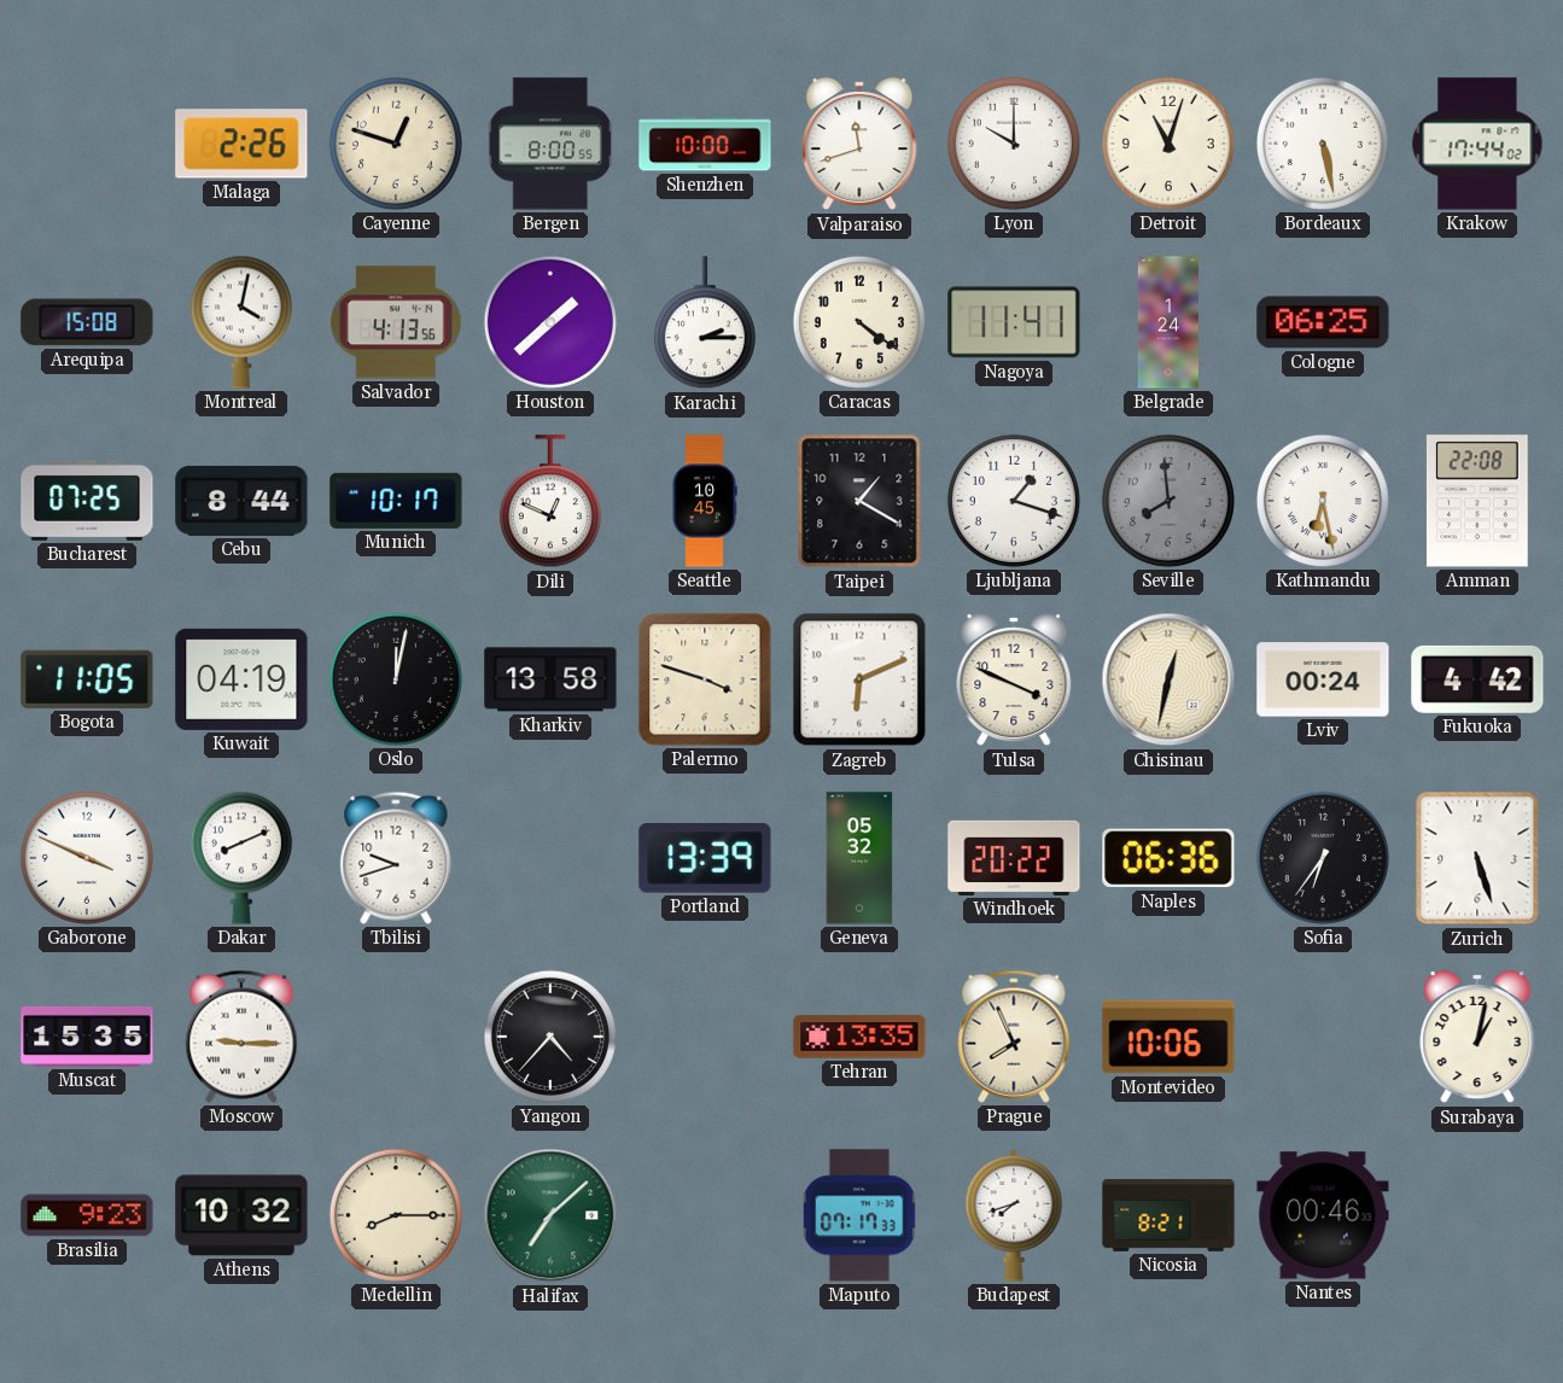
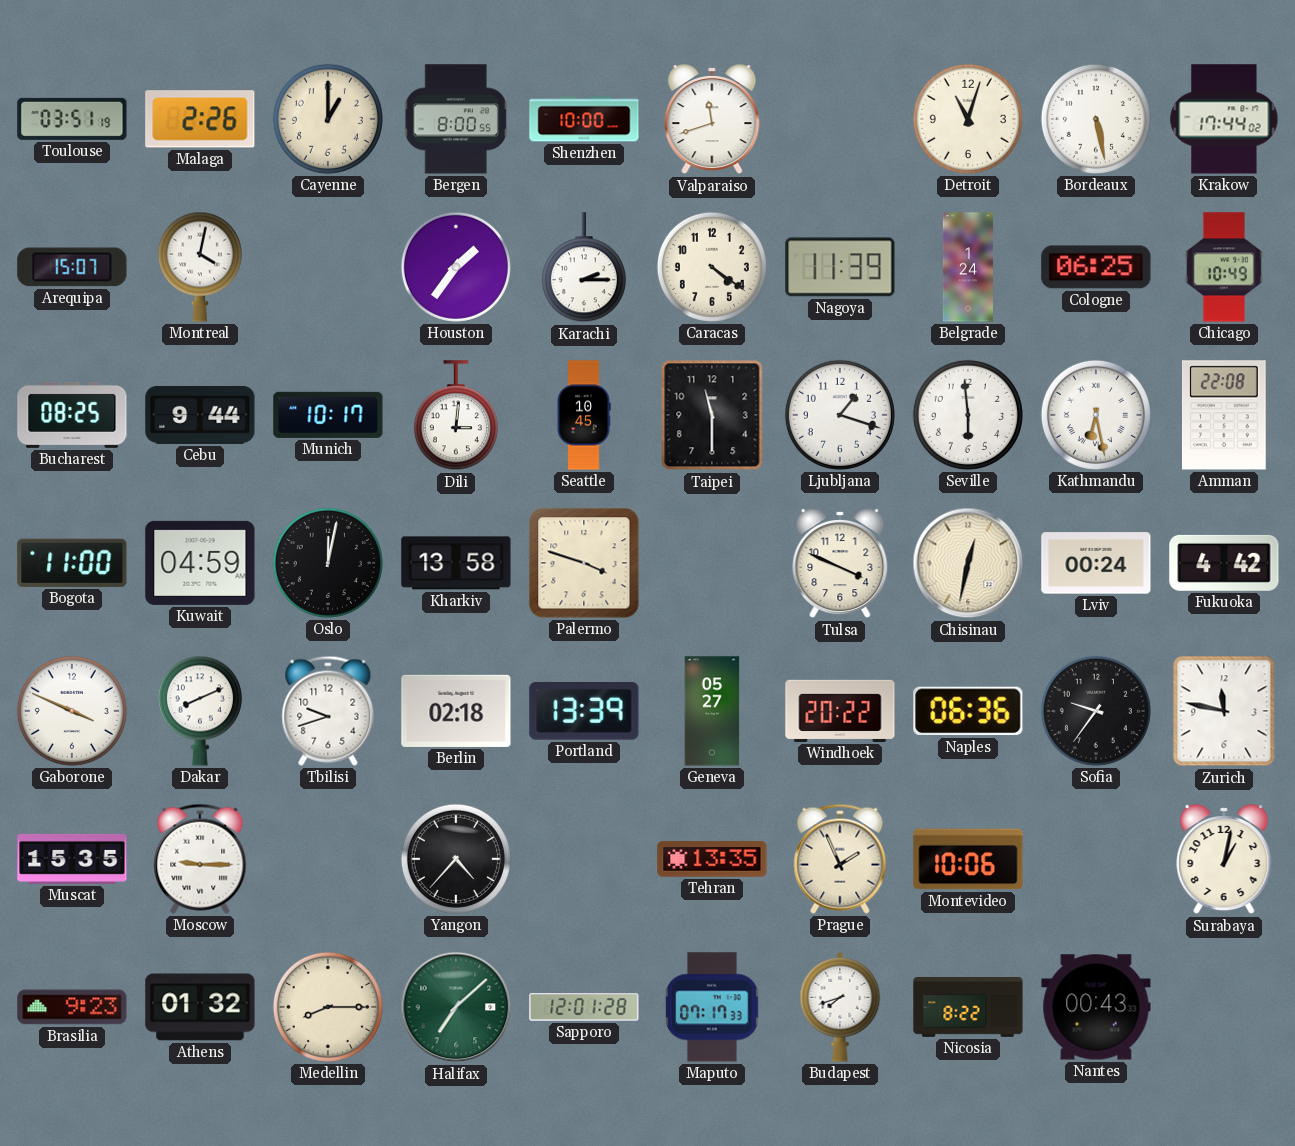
Toulouse: none -> 03:51 (72, 119)
Cayenne: 12:48 -> 1:00 (328, 119)
Lyon: 10:00 -> none (1014, 144)
Arequipa: 15:08 -> 15:07 (72, 267)
Salvador: 4:13 -> none (396, 322)
Houston: 1:38 -> 1:36 (456, 267)
Nagoya: 11:41 -> 11:39 (840, 267)
Chicago: none -> 10:49 (1224, 267)
Bucharest: 07:25 -> 08:25 (72, 415)
Cebu: 8:44 -> 9:44 (200, 415)
Dili: 12:49 -> 3:01 (456, 416)
Taipei: 1:20 -> 11:30 (712, 415)
Seville: 7:59 -> 5:59 (968, 415)
Seville dial: grey -> white (968, 415)
Bogota: 11:05 -> 11:00 (72, 563)
Kuwait: 04:19 -> 04:59 (200, 563)
Zagreb: 6:11 -> none (859, 679)
Berlin: none -> 02:18 (456, 711)
Geneva: 05:32 -> 05:27 (712, 711)
Sofia: 6:36 -> 9:36 (1096, 711)
Zurich: 5:27 -> 11:47 (1224, 711)
Prague: 7:56 -> 1:56 (840, 859)
Athens: 10:32 -> 01:32 (200, 1007)
Sapporo: none -> 12:01 (584, 1007)
Nicosia: 8:21 -> 8:22 (968, 1008)
Nantes: 00:46 -> 00:43 (1096, 1007)
